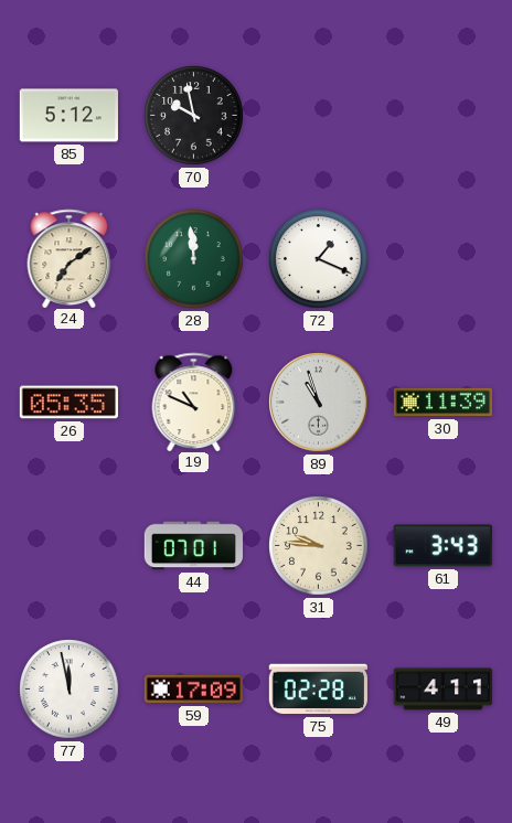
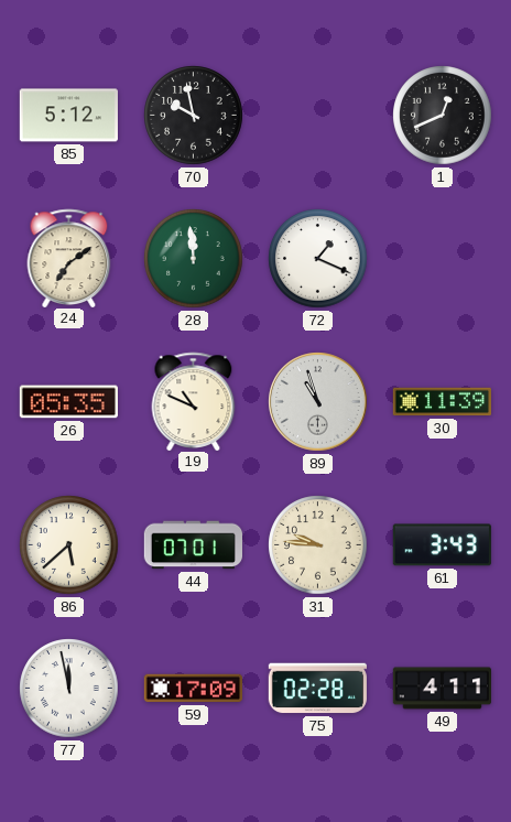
1: none -> 12:41 (443, 116)
86: none -> 5:38 (69, 545)
